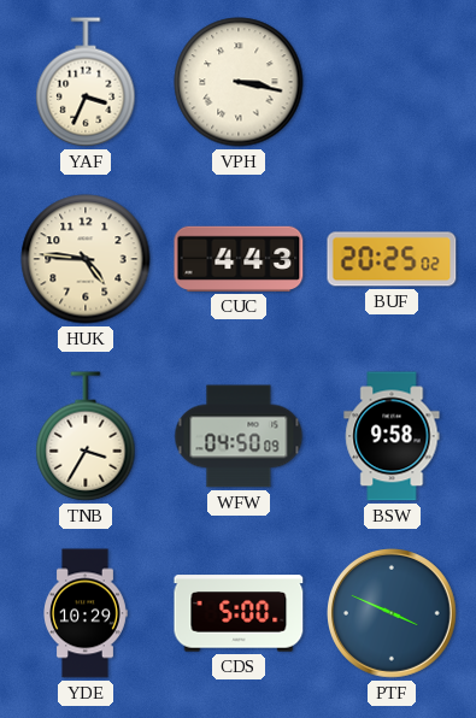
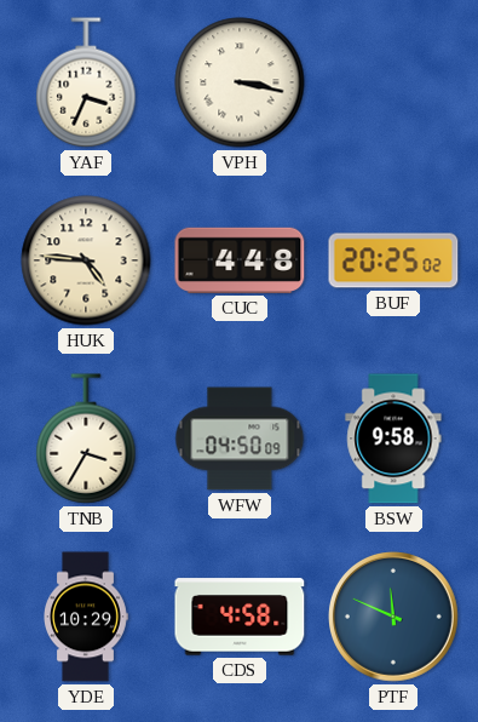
CUC: 4:43 -> 4:48 (240, 260)
CDS: 5:00 -> 4:58 (240, 617)
PTF: 3:49 -> 11:49 (395, 618)
